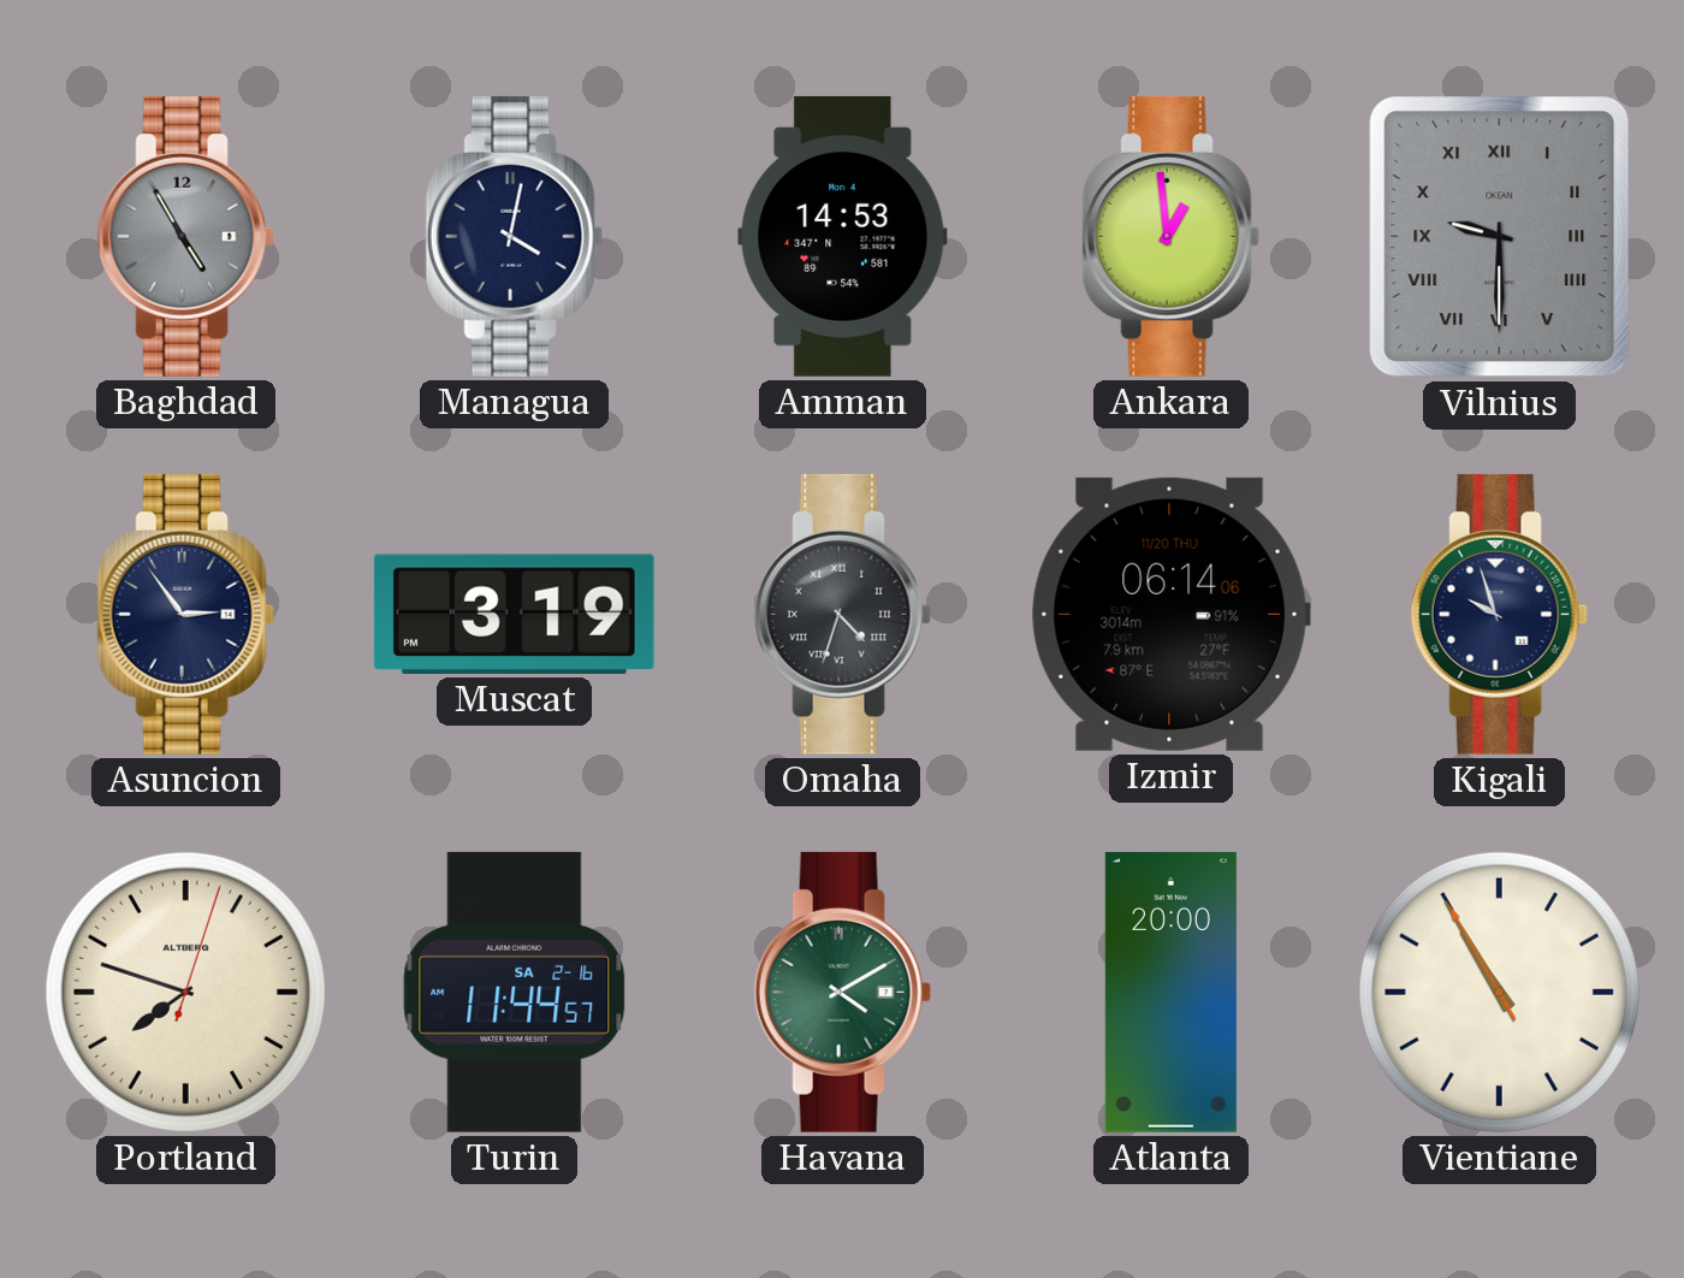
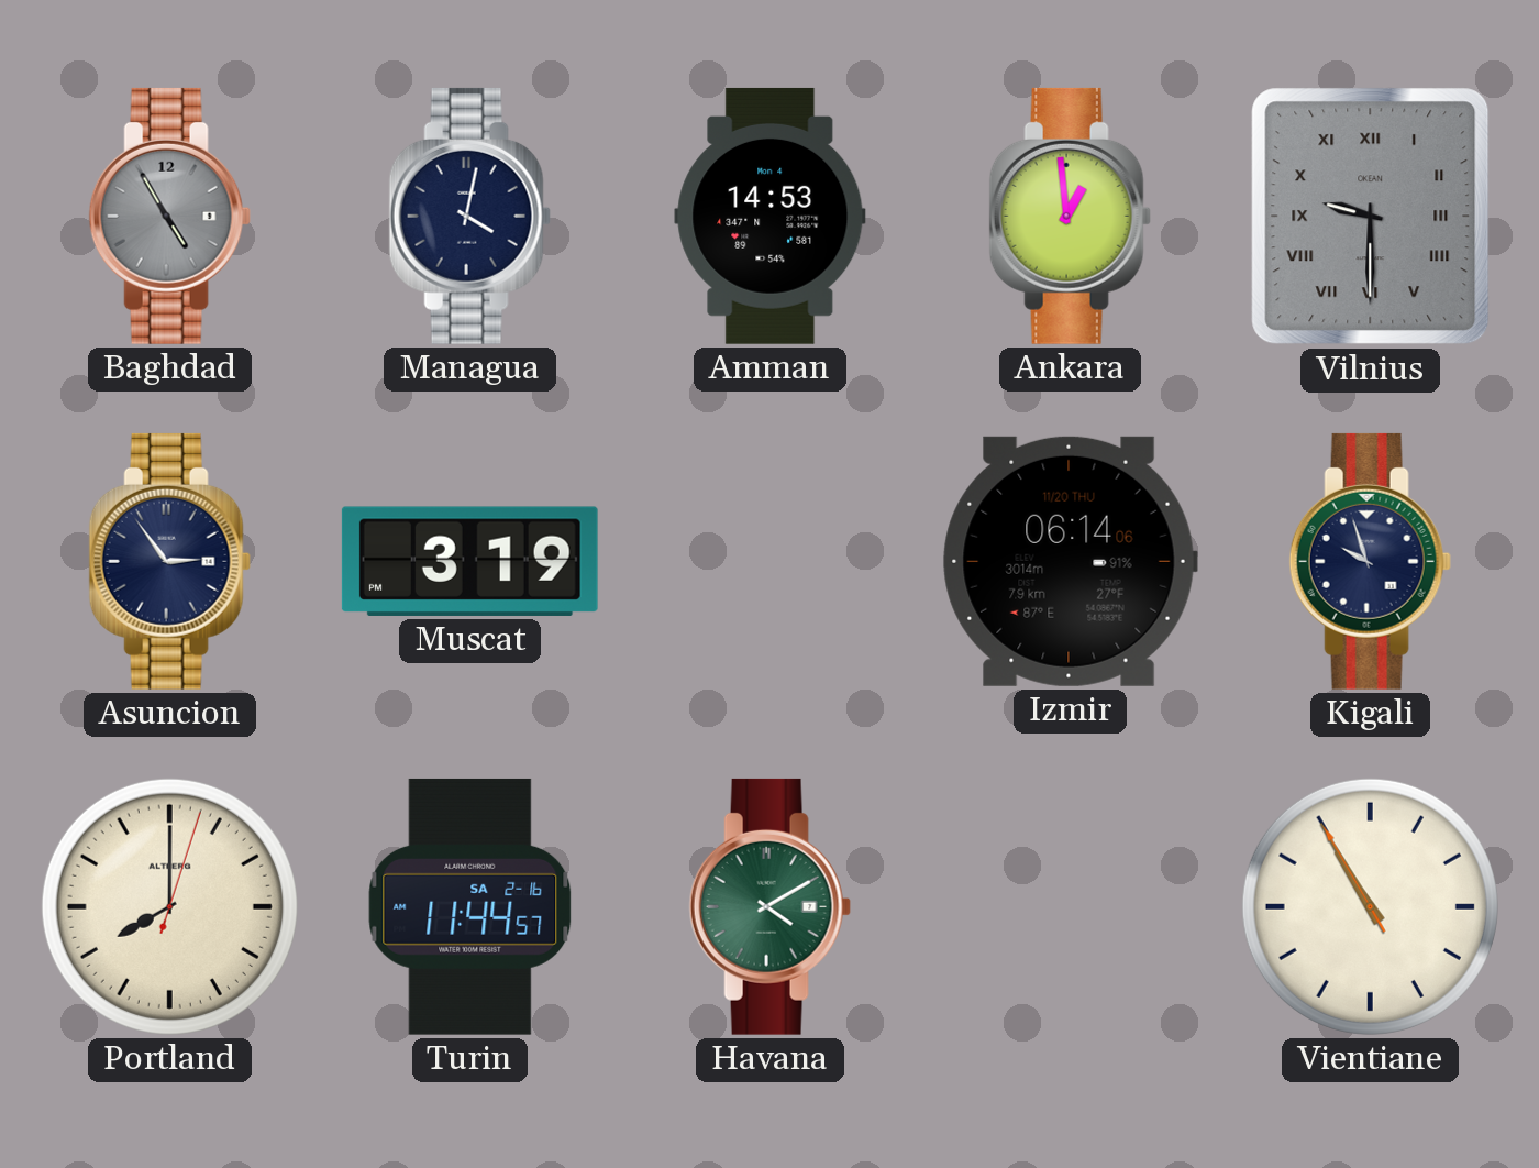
Omaha: 4:33 -> none (842, 614)
Portland: 7:48 -> 8:00 (169, 906)
Atlanta: 20:00 -> none (1170, 992)
